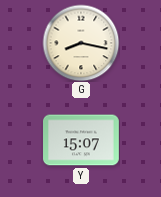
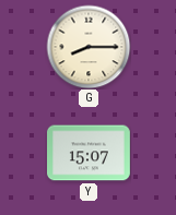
G: 8:17 -> 8:15 (89, 47)
